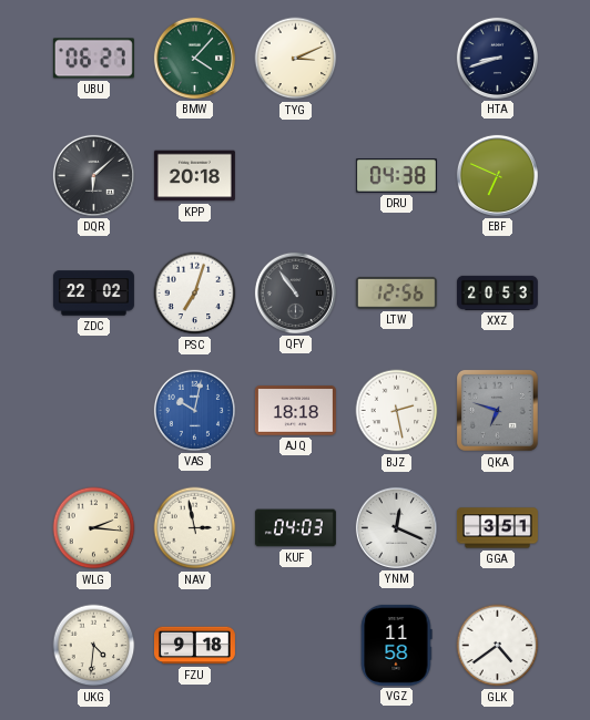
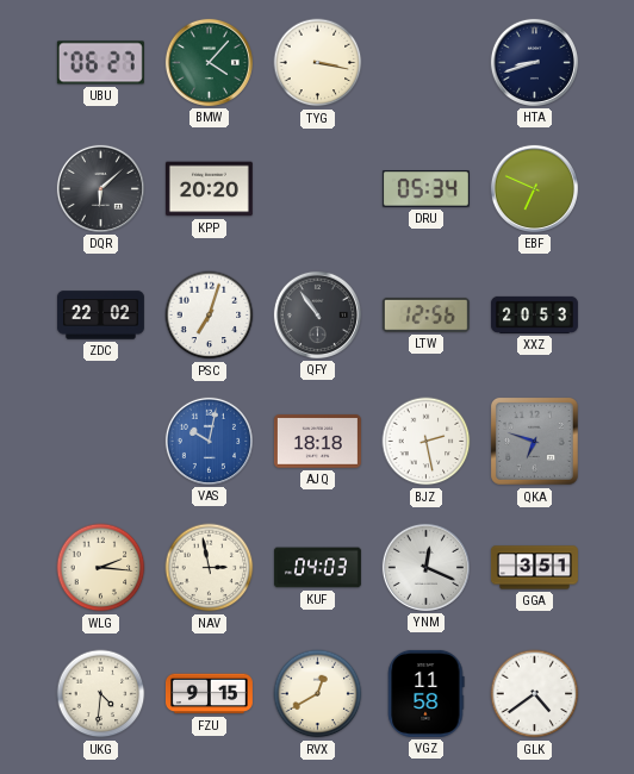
TYG: 3:11 -> 3:17 (318, 63)
KPP: 20:18 -> 20:20 (209, 189)
DRU: 04:38 -> 05:34 (425, 189)
FZU: 9:18 -> 9:15 (209, 694)
RVX: none -> 12:40 (318, 694)
